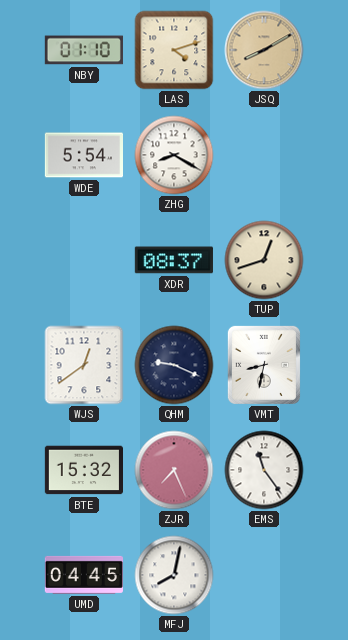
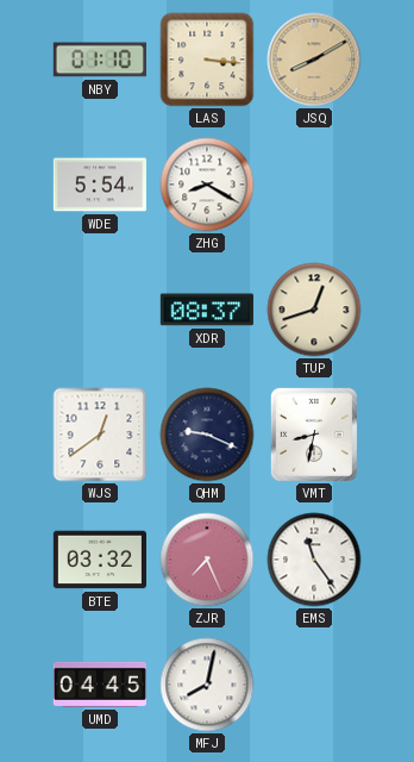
LAS: 4:12 -> 3:16 (207, 60)
BTE: 15:32 -> 03:32 (99, 560)
